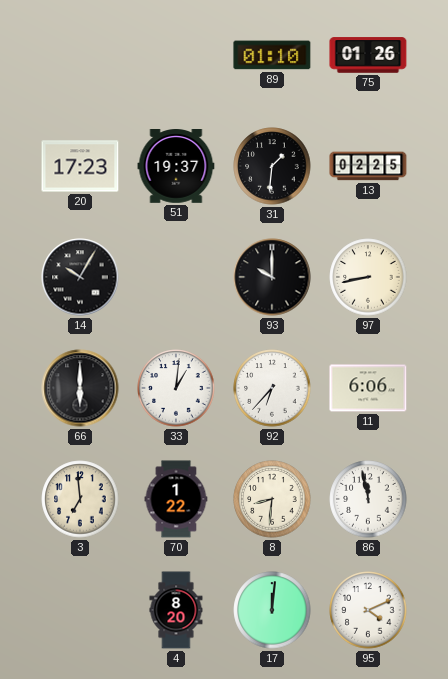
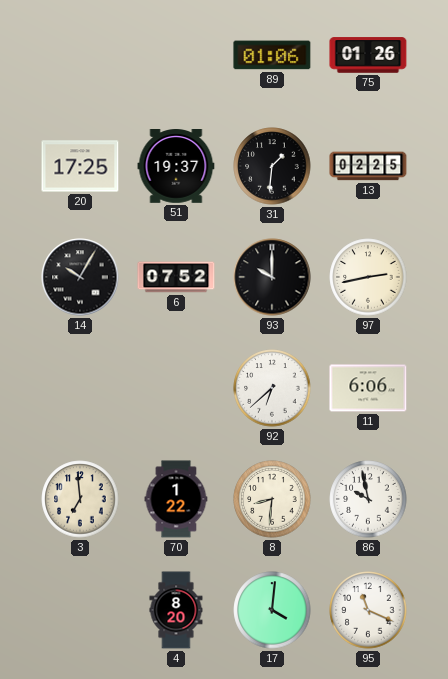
89: 01:10 -> 01:06 (272, 55)
20: 17:23 -> 17:25 (80, 166)
6: none -> 07:52 (176, 277)
97: 8:43 -> 2:43 (368, 277)
66: 6:00 -> none (80, 388)
33: 1:01 -> none (176, 388)
92: 6:37 -> 6:38 (272, 388)
86: 11:58 -> 9:58 (368, 499)
17: 12:01 -> 4:01 (272, 610)
95: 4:11 -> 11:19 (368, 610)
